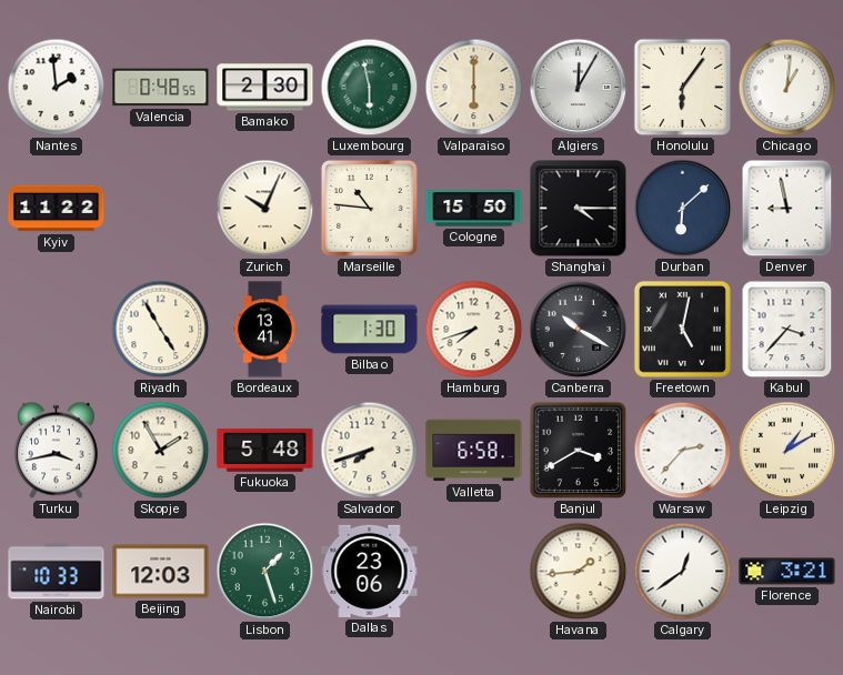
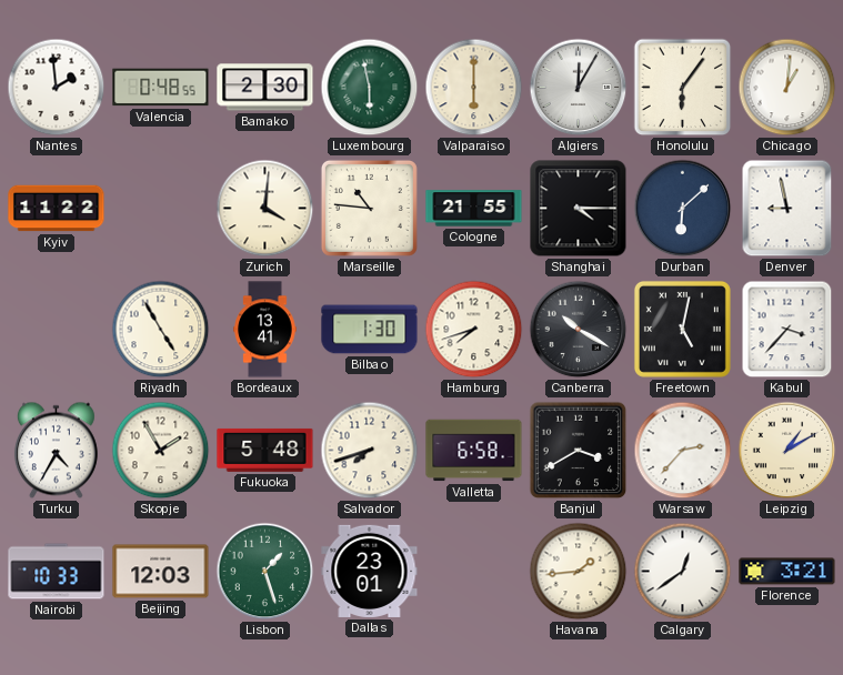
Zurich: 10:04 -> 4:01 (265, 209)
Cologne: 15:50 -> 21:55 (474, 209)
Turku: 3:43 -> 4:35 (56, 451)
Dallas: 23:06 -> 23:01 (370, 571)
